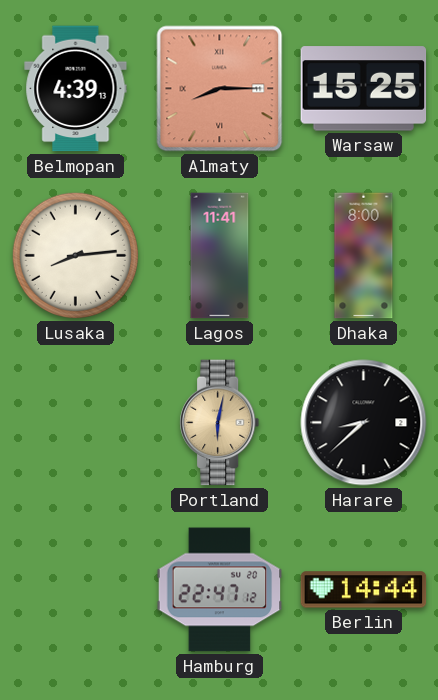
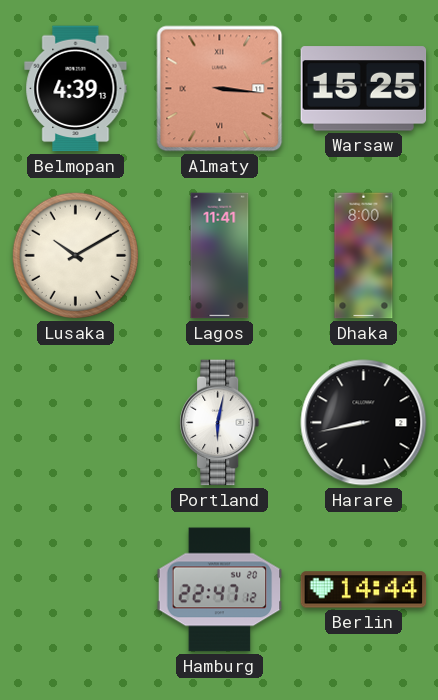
Almaty: 8:15 -> 3:16 (220, 89)
Lusaka: 8:14 -> 10:10 (75, 255)
Portland dial: champagne -> white (220, 423)
Harare: 8:38 -> 8:43 (364, 423)
